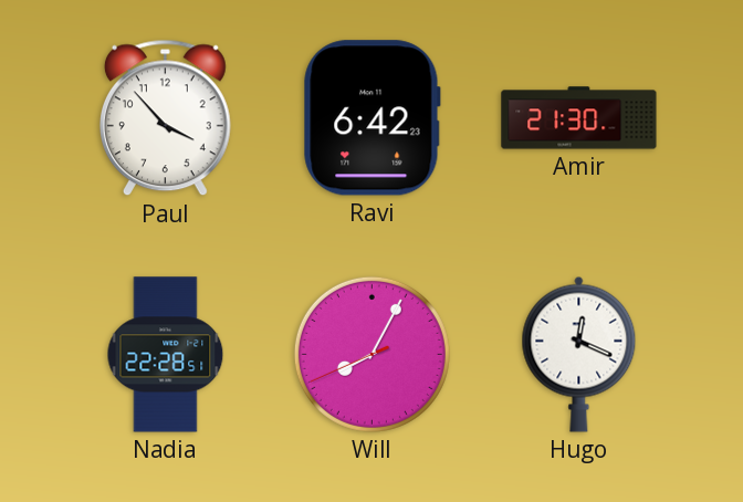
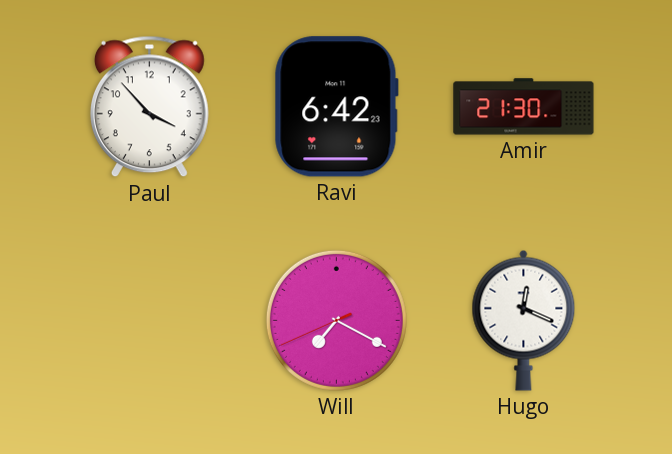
Nadia: 22:28 -> none (166, 355)
Will: 8:04 -> 7:19 (336, 320)
